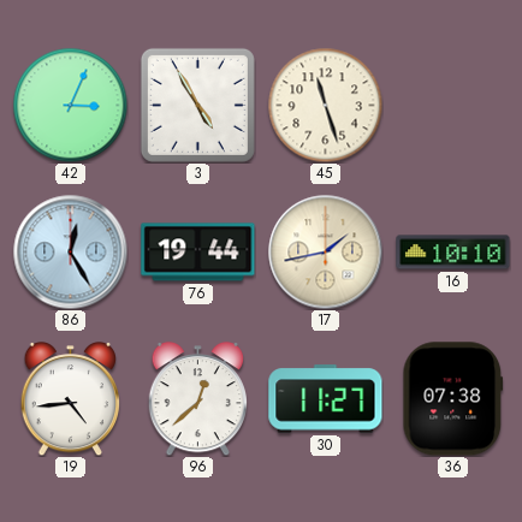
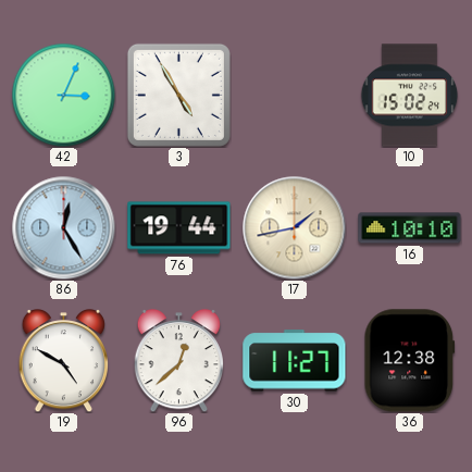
45: 11:27 -> none (325, 105)
10: none -> 15:02 (410, 96)
19: 4:44 -> 4:50 (63, 361)
36: 07:38 -> 12:38 (410, 361)
